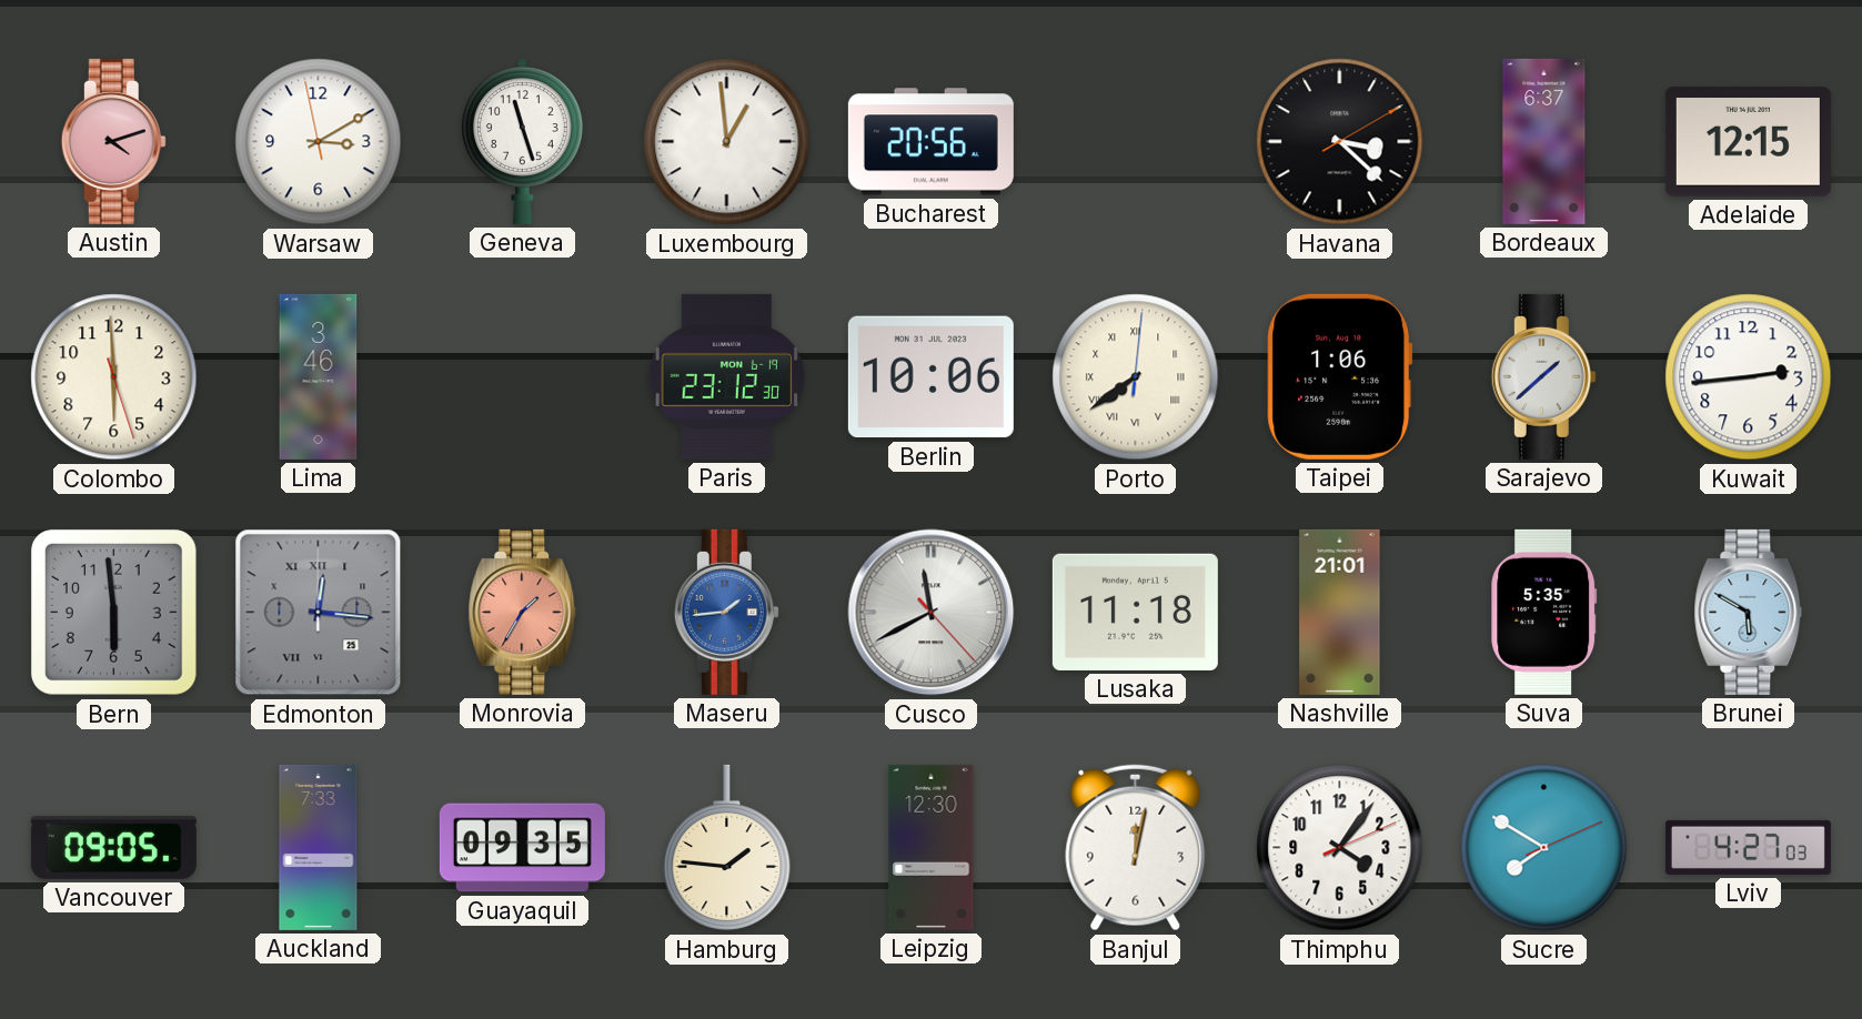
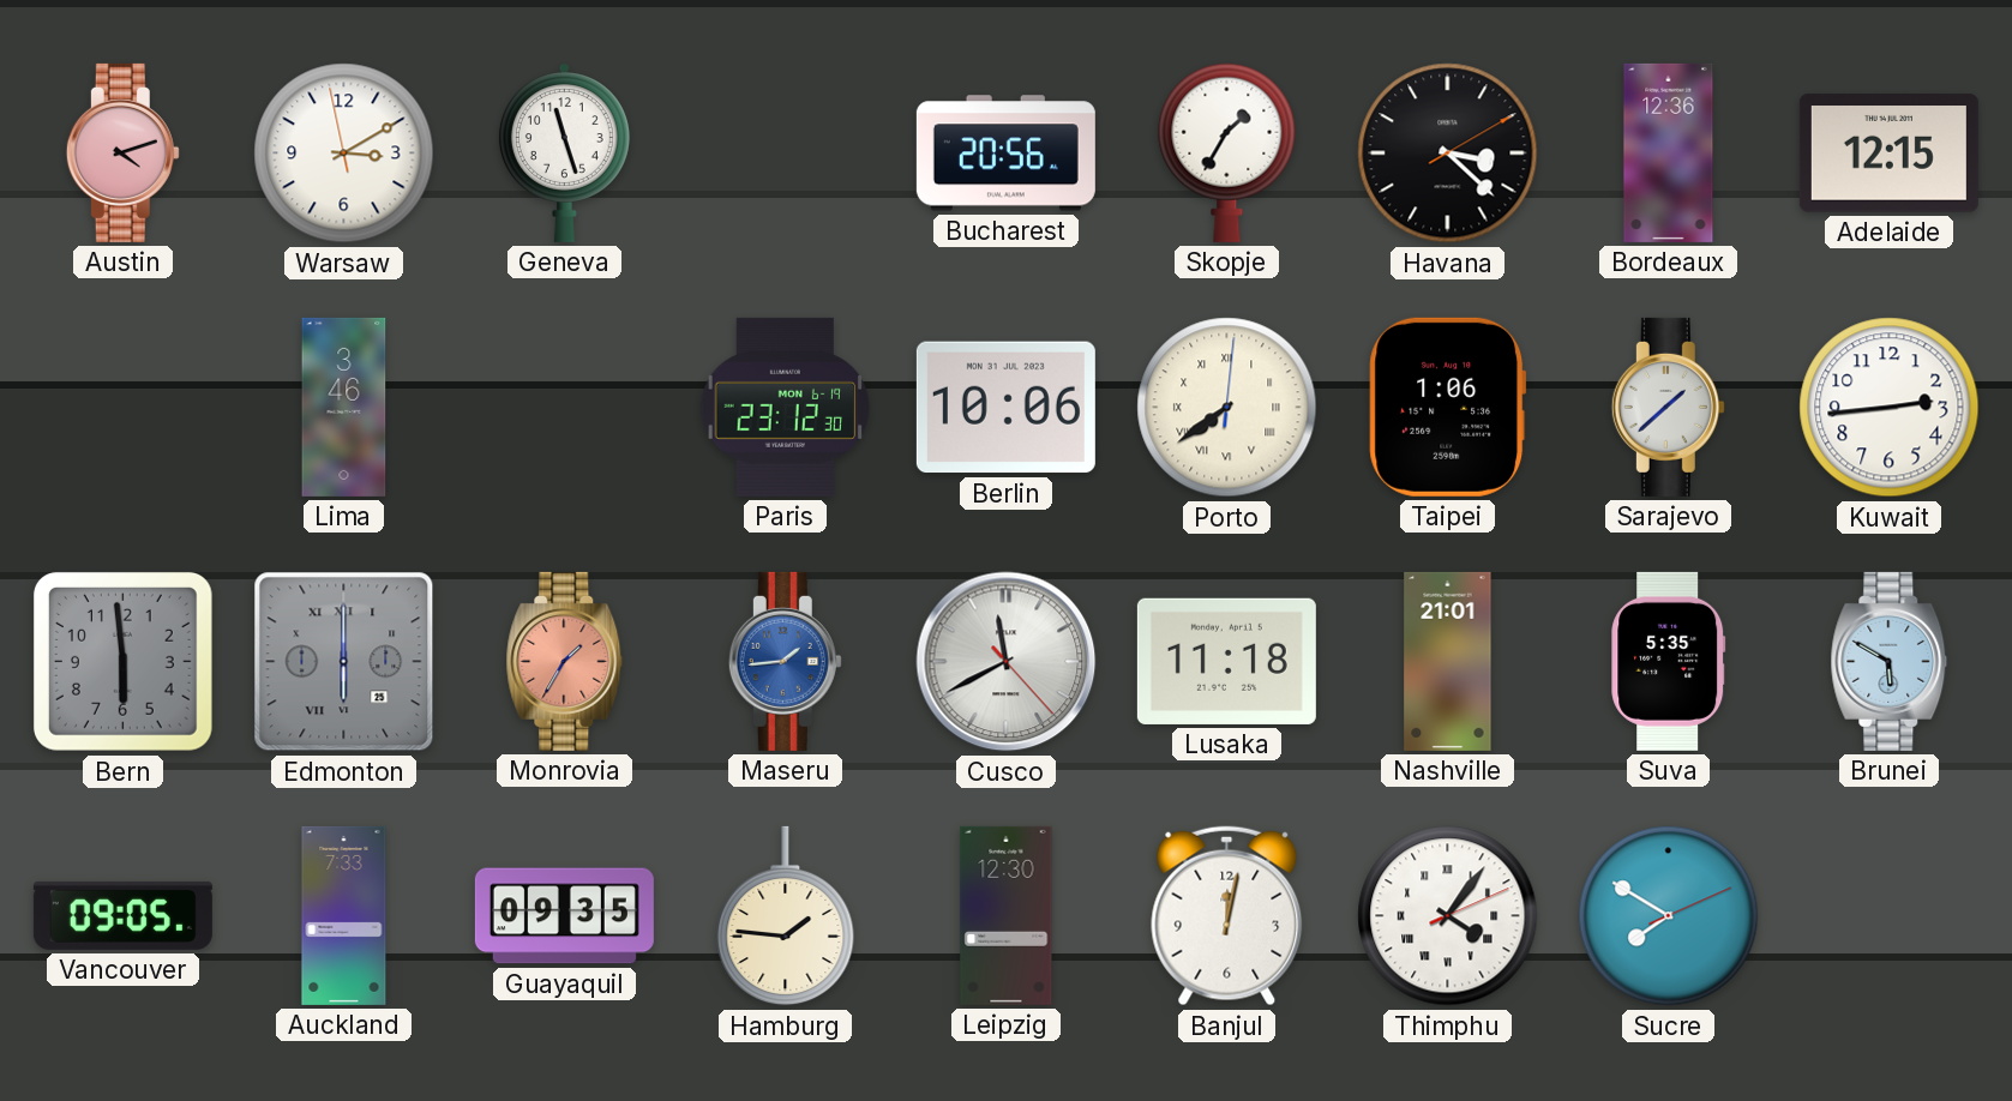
Luxembourg: 12:59 -> none (727, 142)
Skopje: none -> 1:35 (1227, 152)
Bordeaux: 6:37 -> 12:36 (1669, 152)
Colombo: 5:59 -> none (114, 377)
Edmonton: 12:16 -> 6:00 (344, 662)
Thimphu numerals: Arabic -> Roman (1448, 916)
Lviv: 4:27 -> none (1748, 847)
